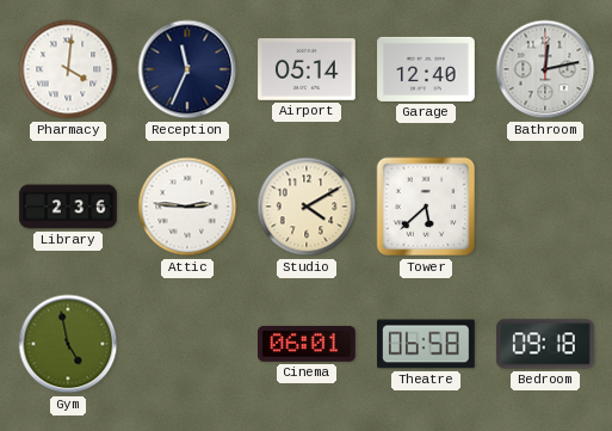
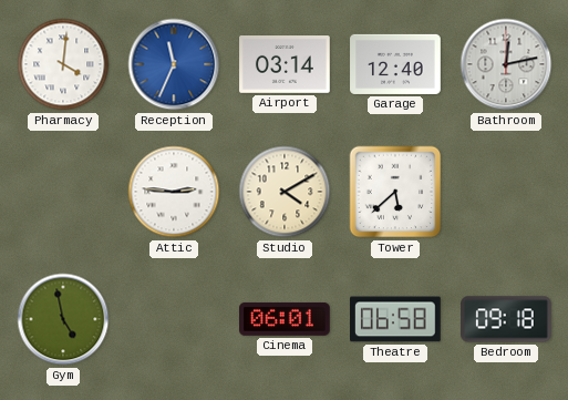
Reception dial: navy -> blue (174, 64)
Airport: 05:14 -> 03:14 (285, 65)
Library: 2:36 -> none (68, 207)
